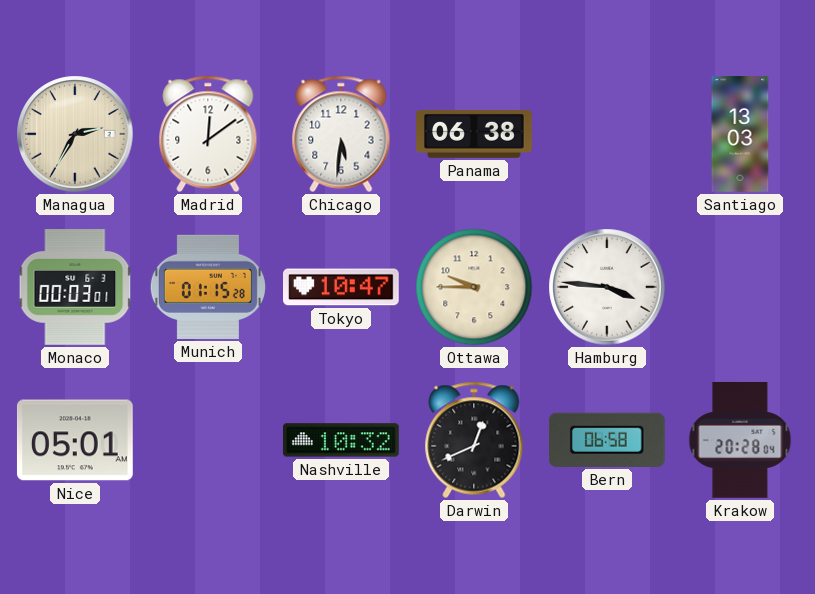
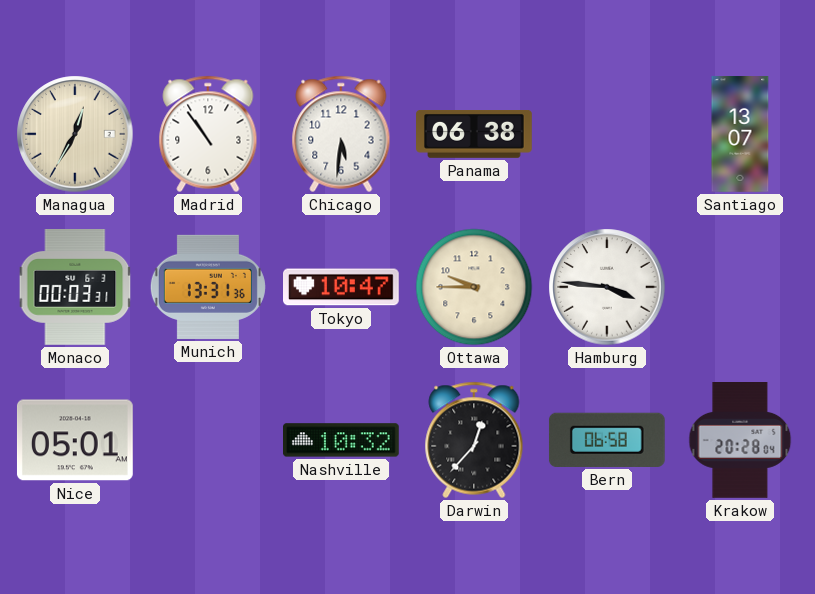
Managua: 2:35 -> 12:35 (75, 134)
Madrid: 12:09 -> 10:54 (208, 134)
Santiago: 13:03 -> 13:07 (740, 134)
Monaco: 00:03:01 -> 00:03:31 (75, 288)
Munich: 01:15 -> 13:31 (208, 287)
Darwin: 12:41 -> 12:37 (474, 440)
